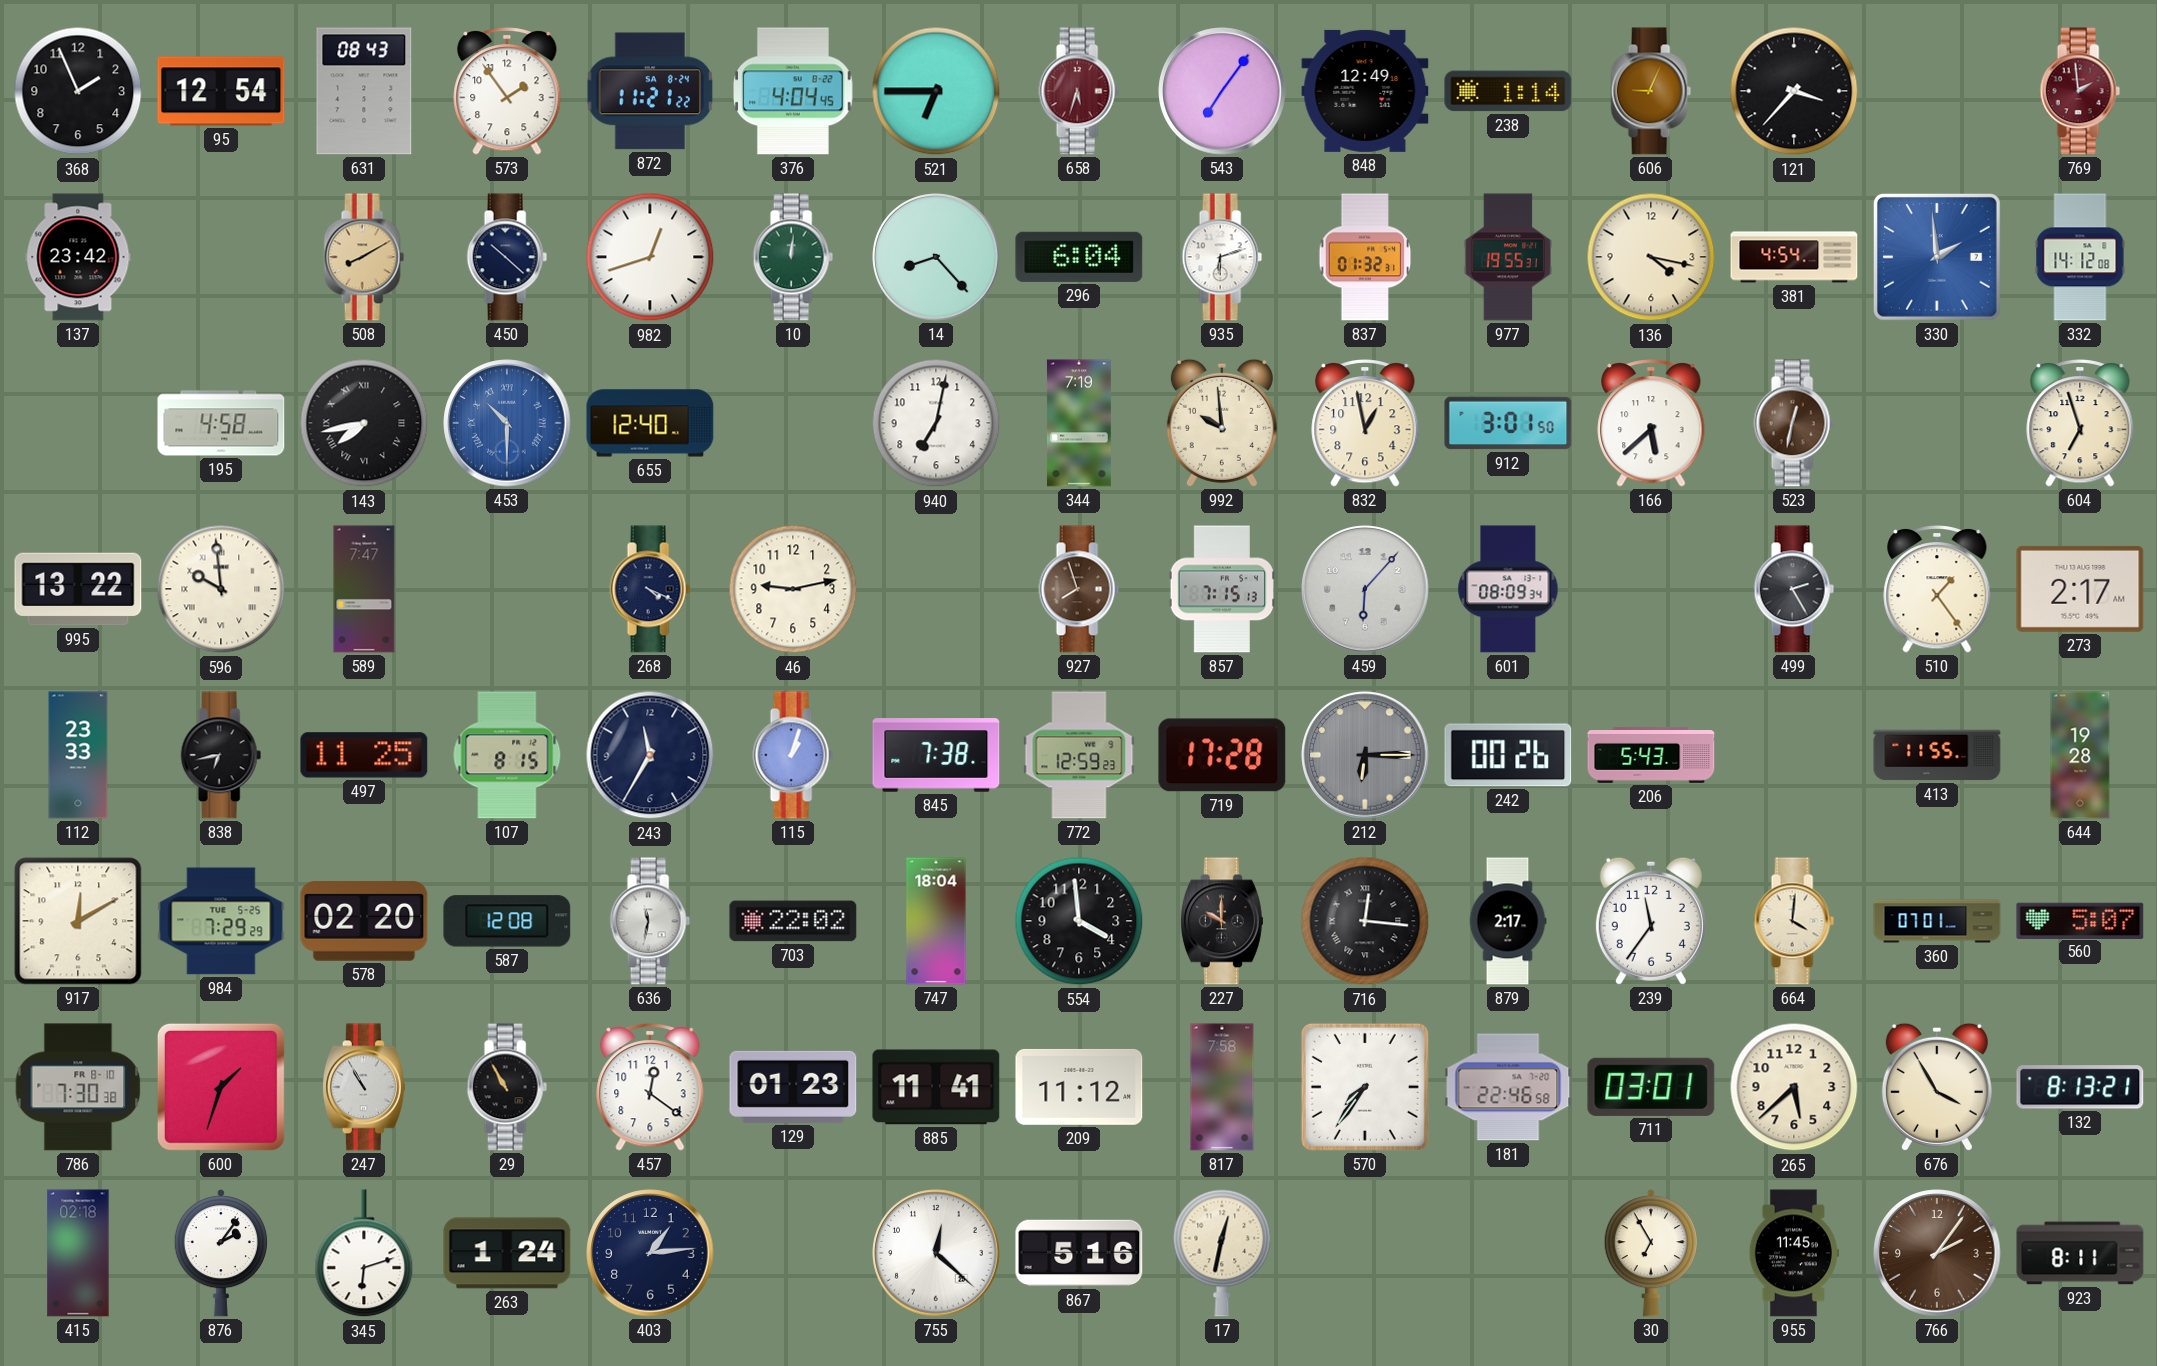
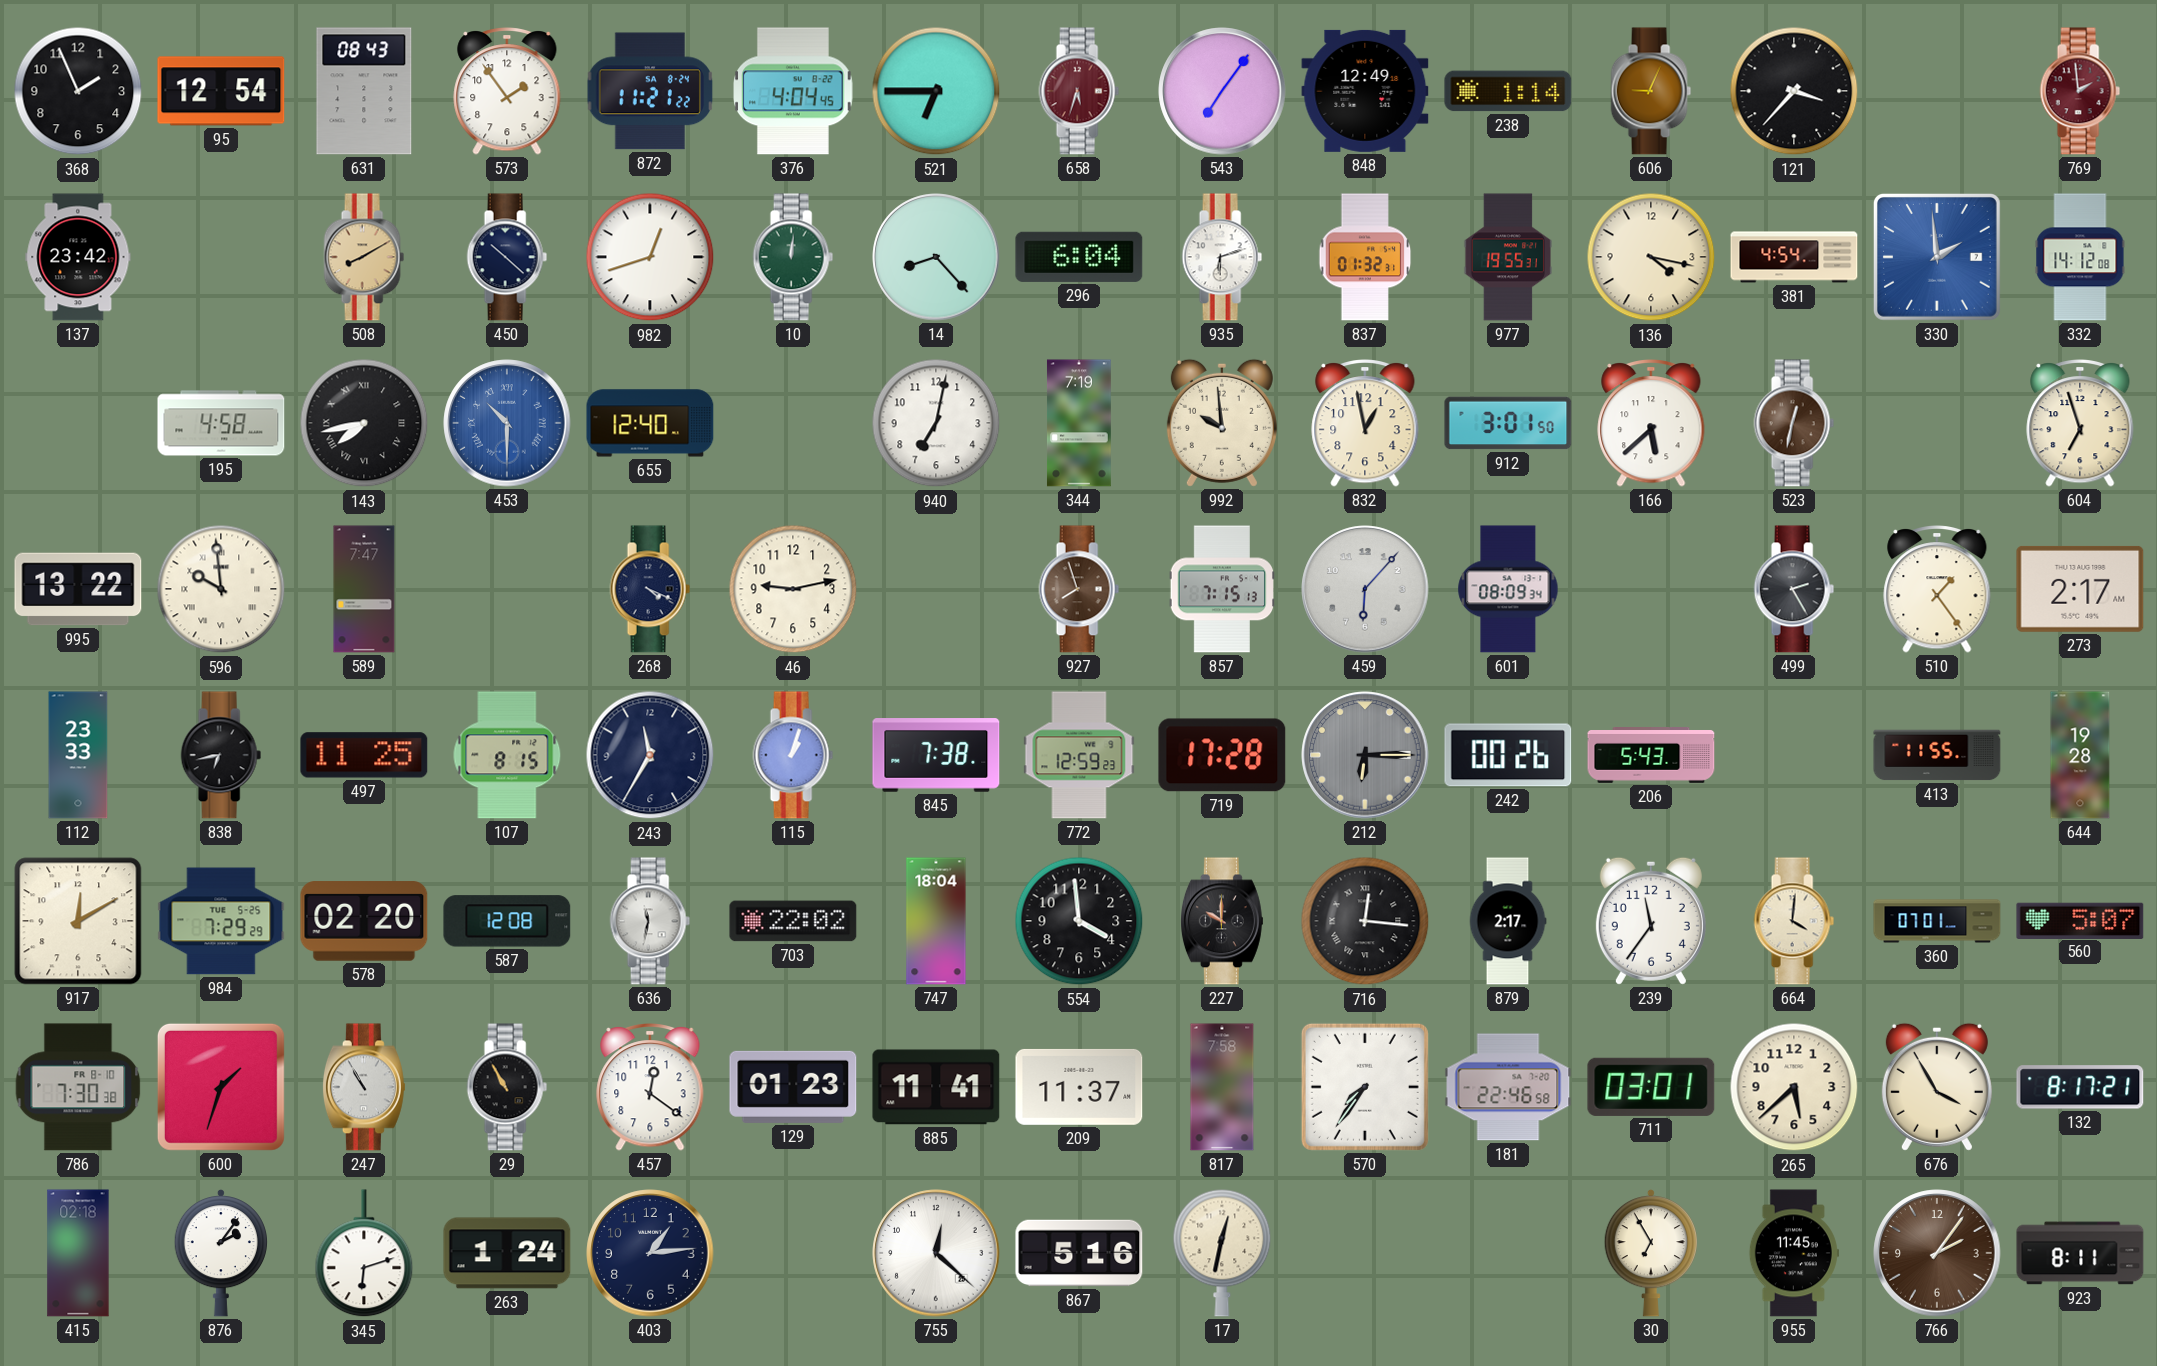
209: 11:12 -> 11:37 (1079, 1087)
132: 8:13 -> 8:17 (2080, 1087)
